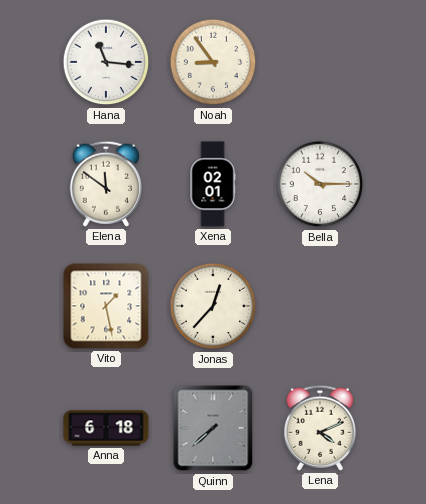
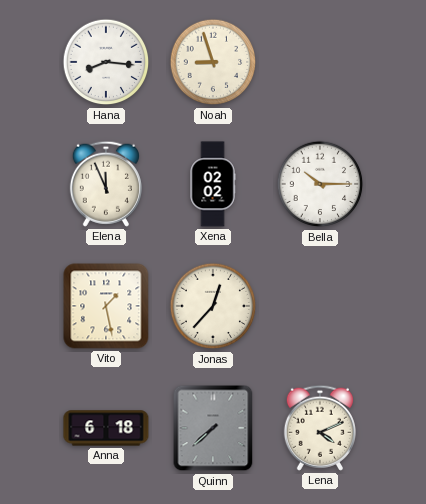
Hana: 11:16 -> 8:16 (106, 62)
Noah: 8:54 -> 8:57 (213, 62)
Elena: 11:51 -> 11:56 (106, 184)
Xena: 02:01 -> 02:02 (213, 184)
